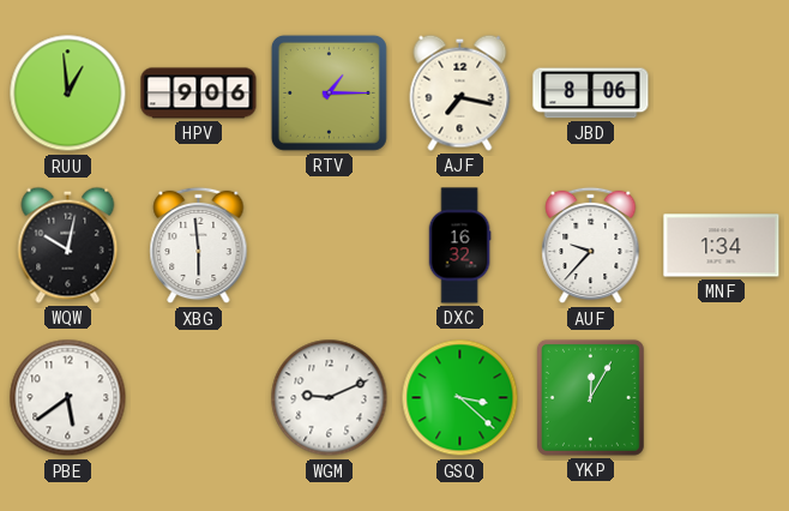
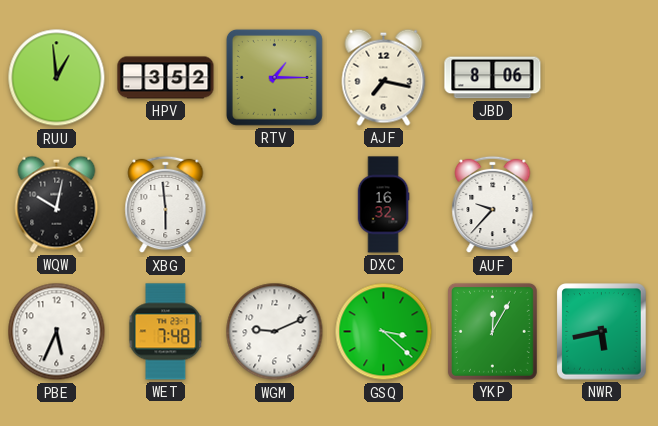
HPV: 9:06 -> 3:52 (166, 78)
MNF: 1:34 -> none (722, 246)
PBE: 5:39 -> 5:34 (57, 332)
WET: none -> 7:48 (166, 332)
NWR: none -> 5:43 (602, 332)
